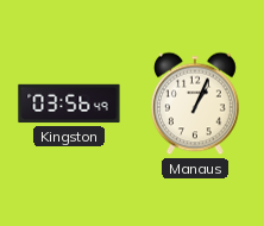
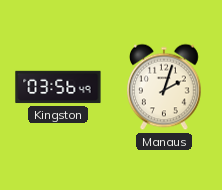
Manaus: 1:04 -> 2:03 (165, 87)
